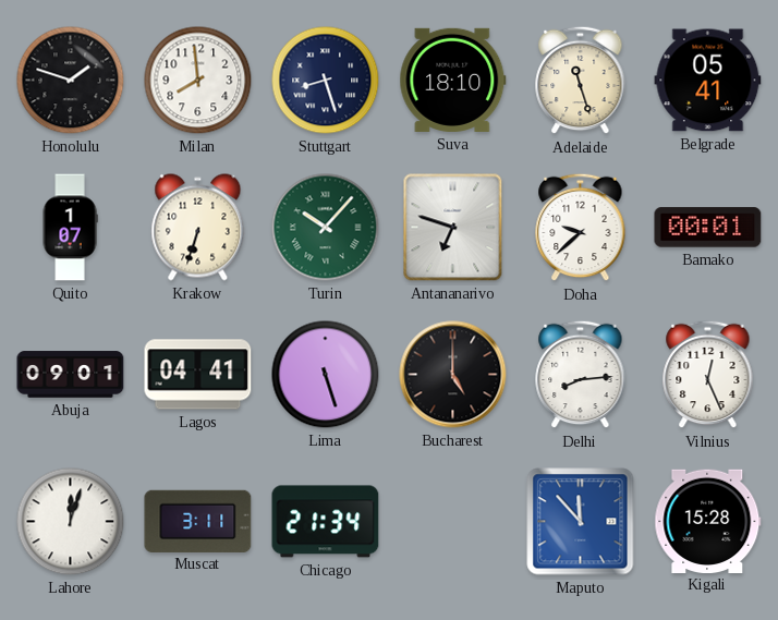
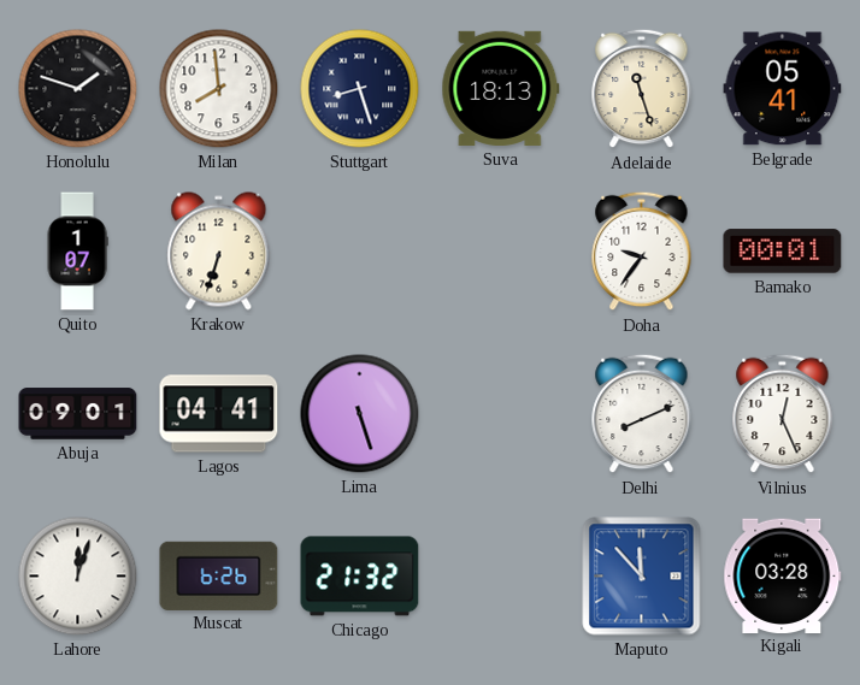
Suva: 18:10 -> 18:13 (501, 88)
Turin: 10:07 -> none (326, 228)
Antananarivo: 6:48 -> none (453, 228)
Doha: 9:38 -> 9:36 (642, 252)
Bucharest: 5:00 -> none (453, 375)
Delhi: 8:14 -> 8:11 (642, 414)
Muscat: 3:11 -> 6:26 (219, 575)
Chicago: 21:34 -> 21:32 (360, 577)
Kigali: 15:28 -> 03:28 (783, 575)
